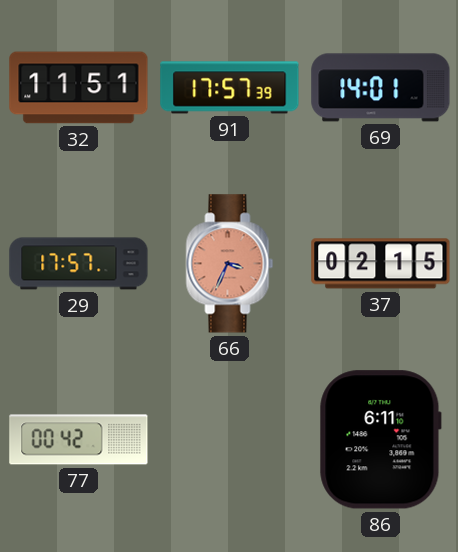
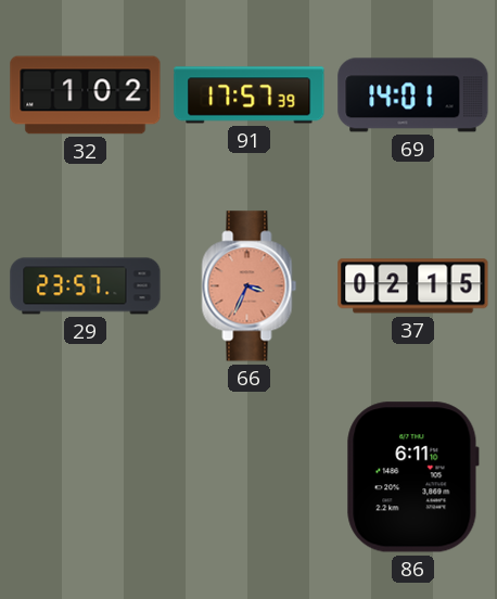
32: 11:51 -> 1:02 (86, 95)
29: 17:57 -> 23:57 (86, 286)
77: 00:42 -> none (79, 440)
